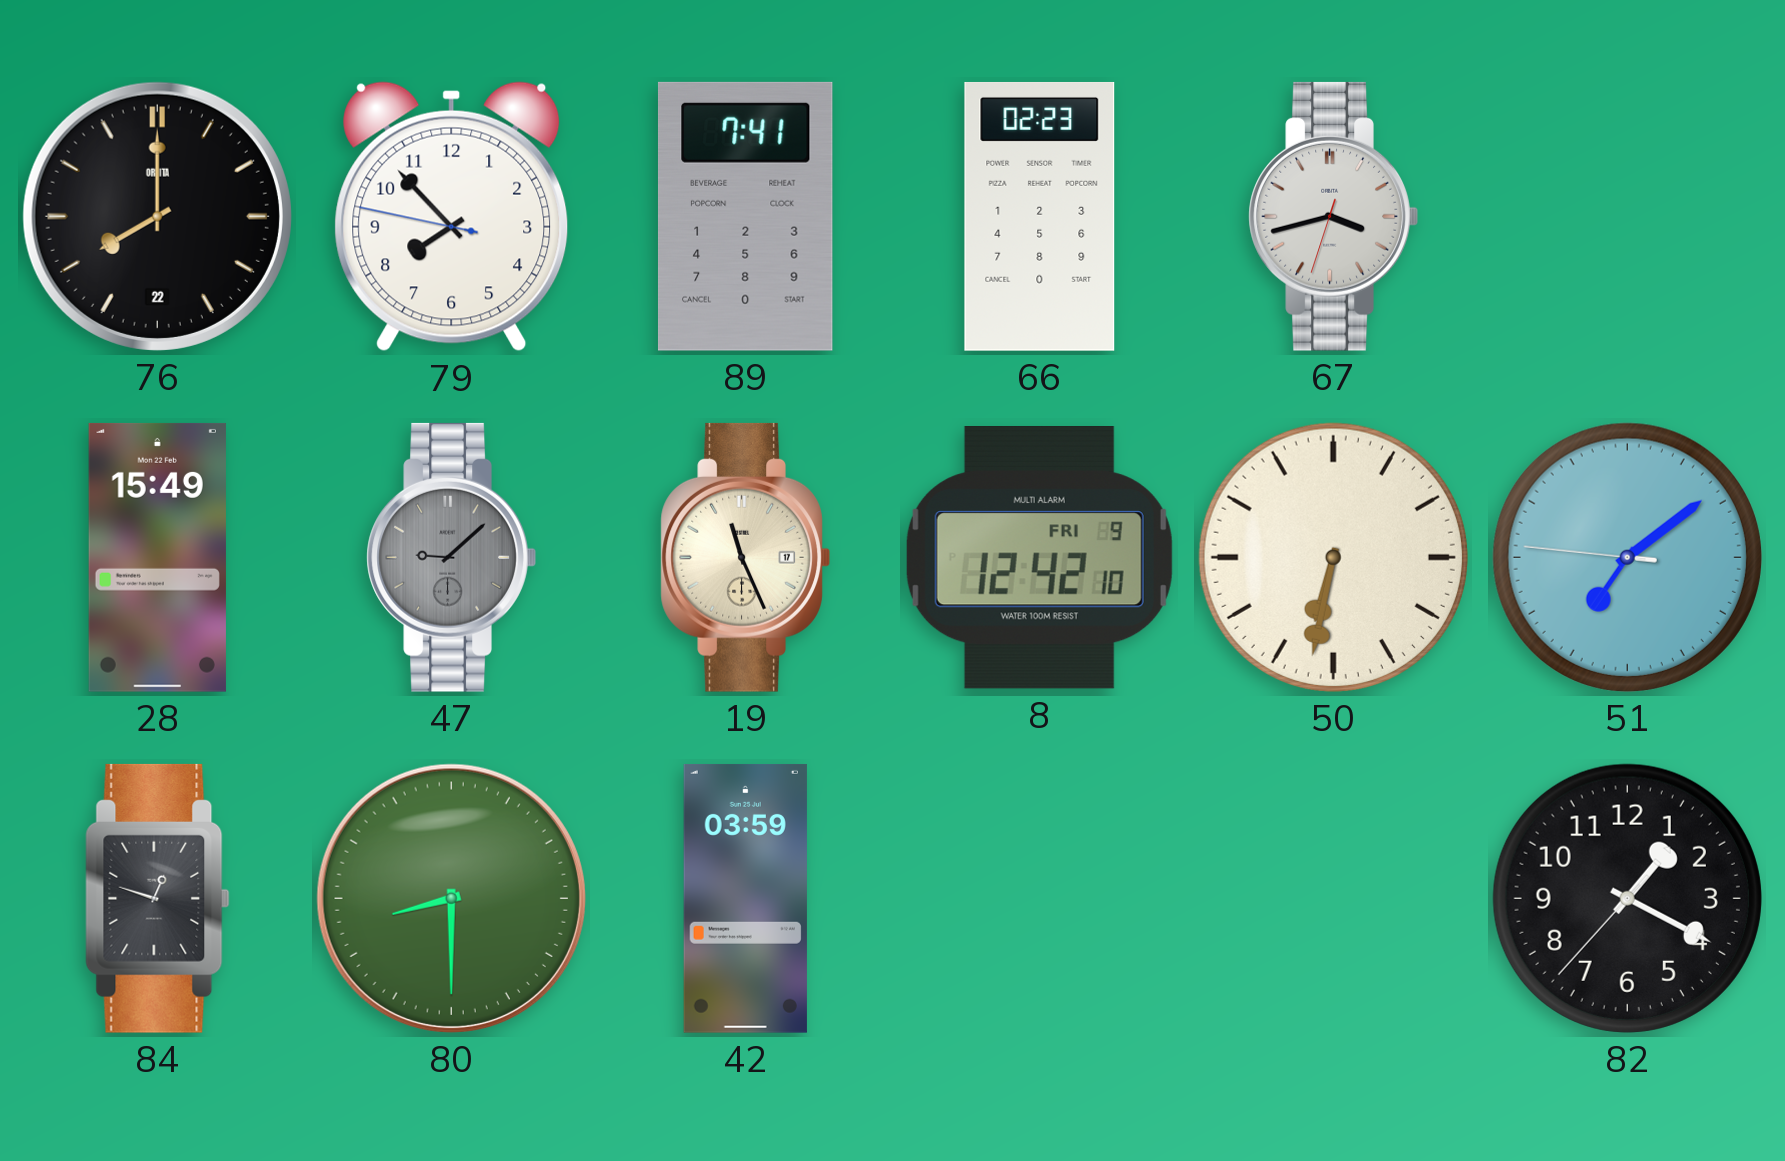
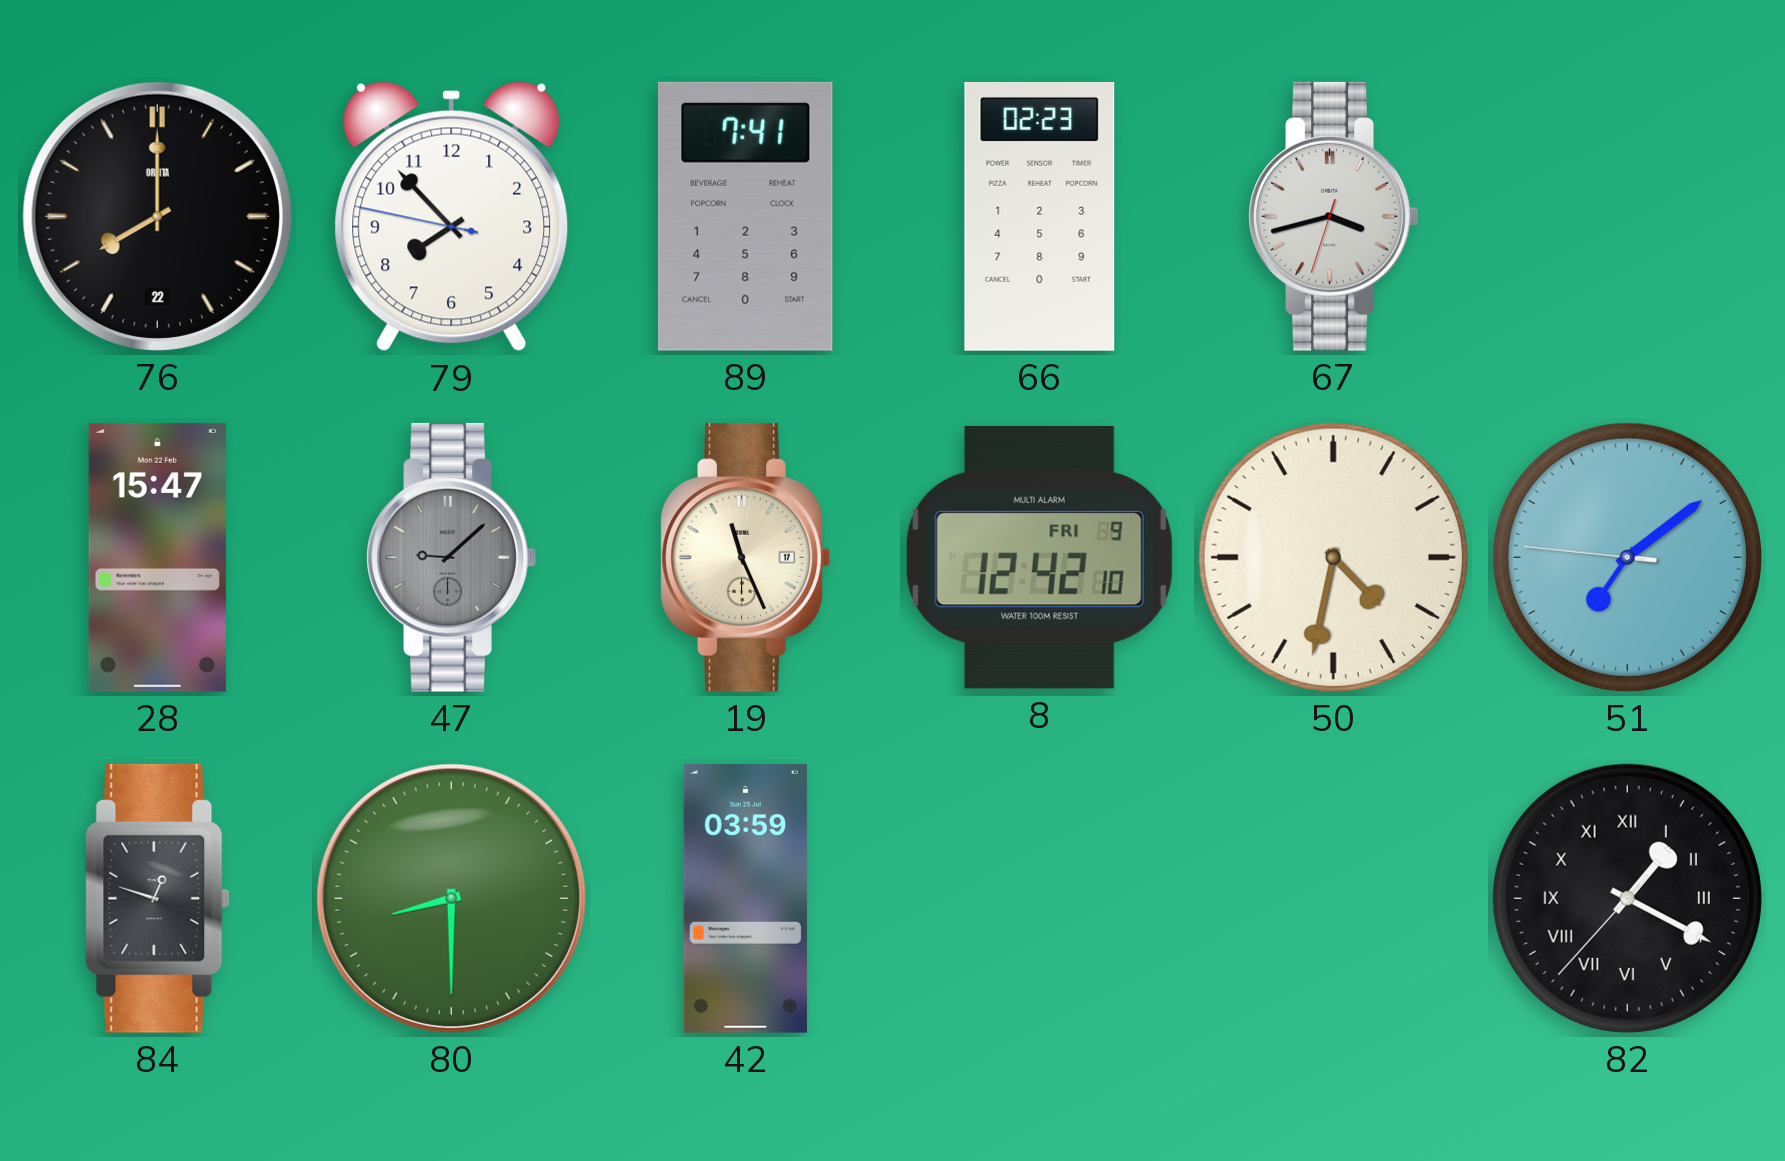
28: 15:49 -> 15:47 (157, 557)
50: 6:32 -> 4:32 (1333, 557)
82 numerals: Arabic -> Roman (1627, 898)
